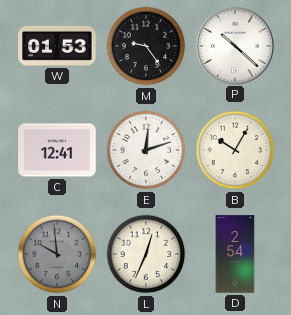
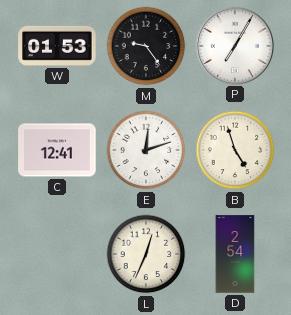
P: 10:22 -> 7:05 (234, 45)
B: 10:05 -> 4:57 (235, 150)
N: 9:59 -> none (57, 254)
